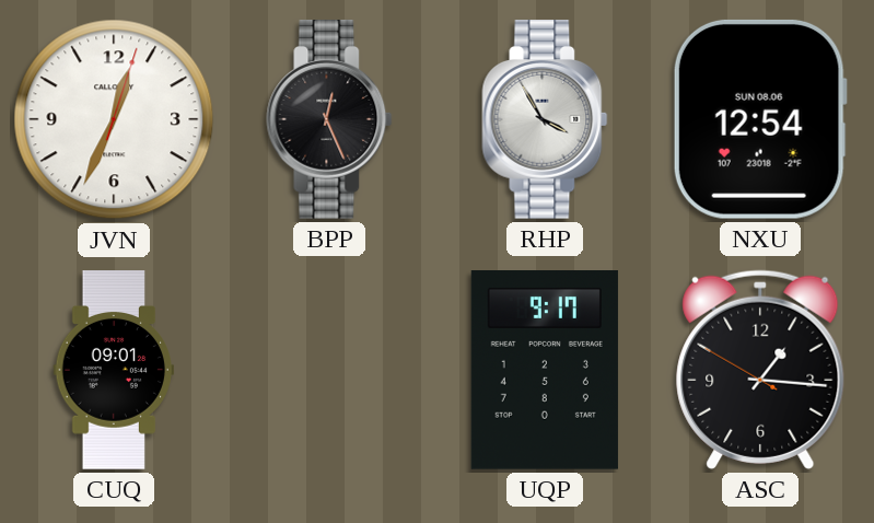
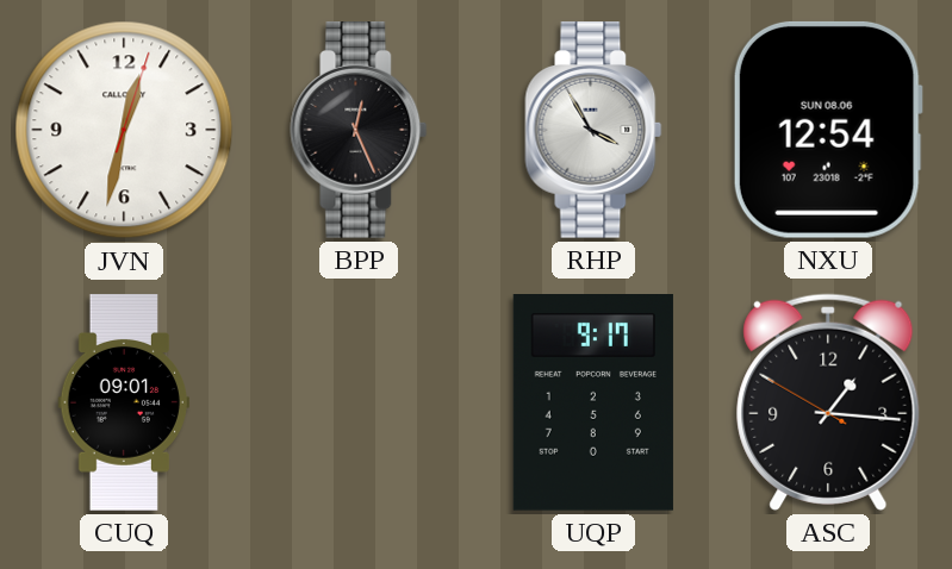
JVN: 12:34 -> 12:32 (124, 130)
